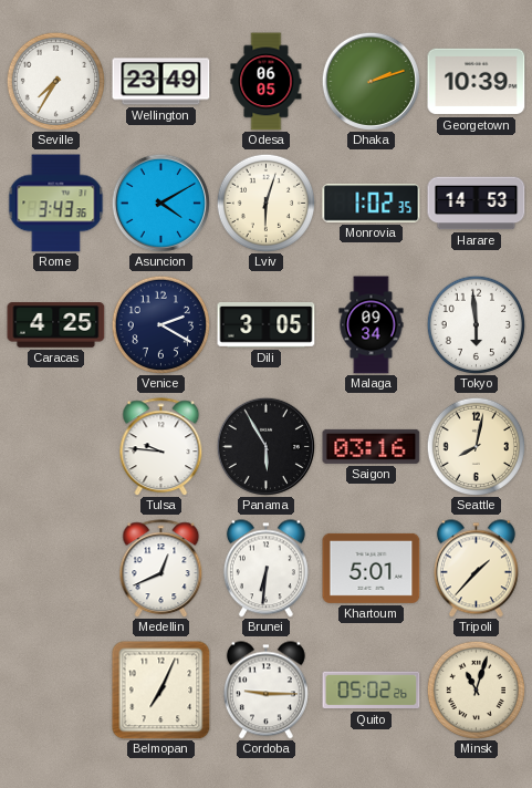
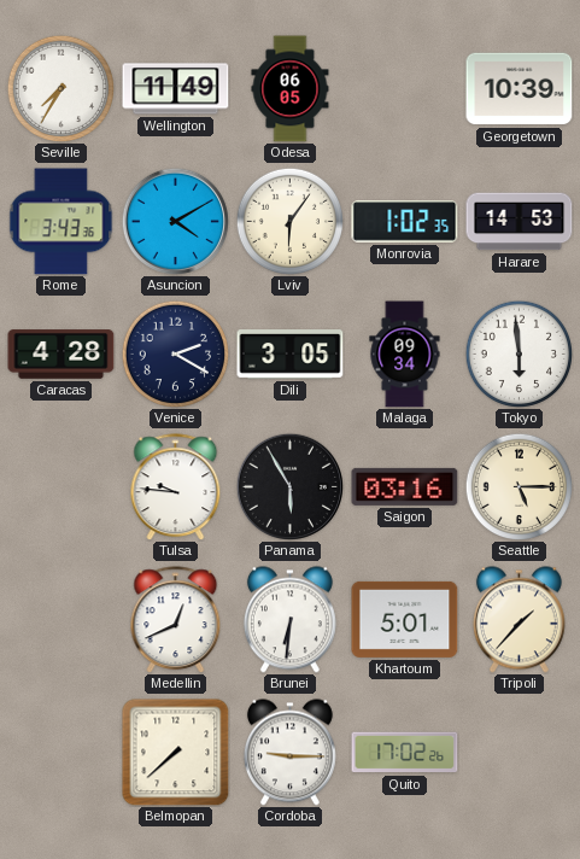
Wellington: 23:49 -> 11:49 (176, 89)
Dhaka: 2:12 -> none (371, 81)
Lviv: 6:03 -> 6:06 (289, 221)
Caracas: 4:25 -> 4:28 (61, 355)
Seattle: 8:02 -> 5:15 (519, 486)
Belmopan: 7:04 -> 7:38 (176, 753)
Quito: 05:02 -> 17:02 (405, 753)
Minsk: 11:03 -> none (476, 689)
